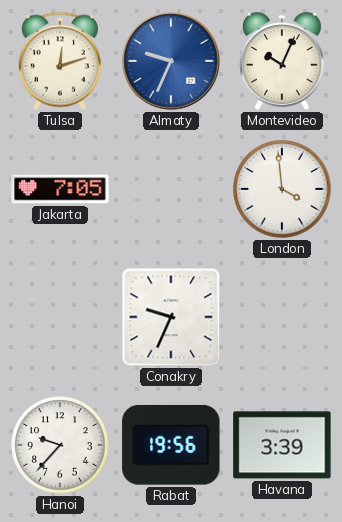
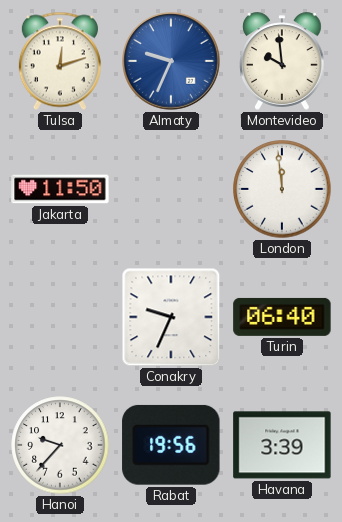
Montevideo: 10:04 -> 9:59 (283, 61)
Jakarta: 7:05 -> 11:50 (60, 189)
London: 3:59 -> 11:59 (282, 189)
Turin: none -> 06:40 (282, 317)
